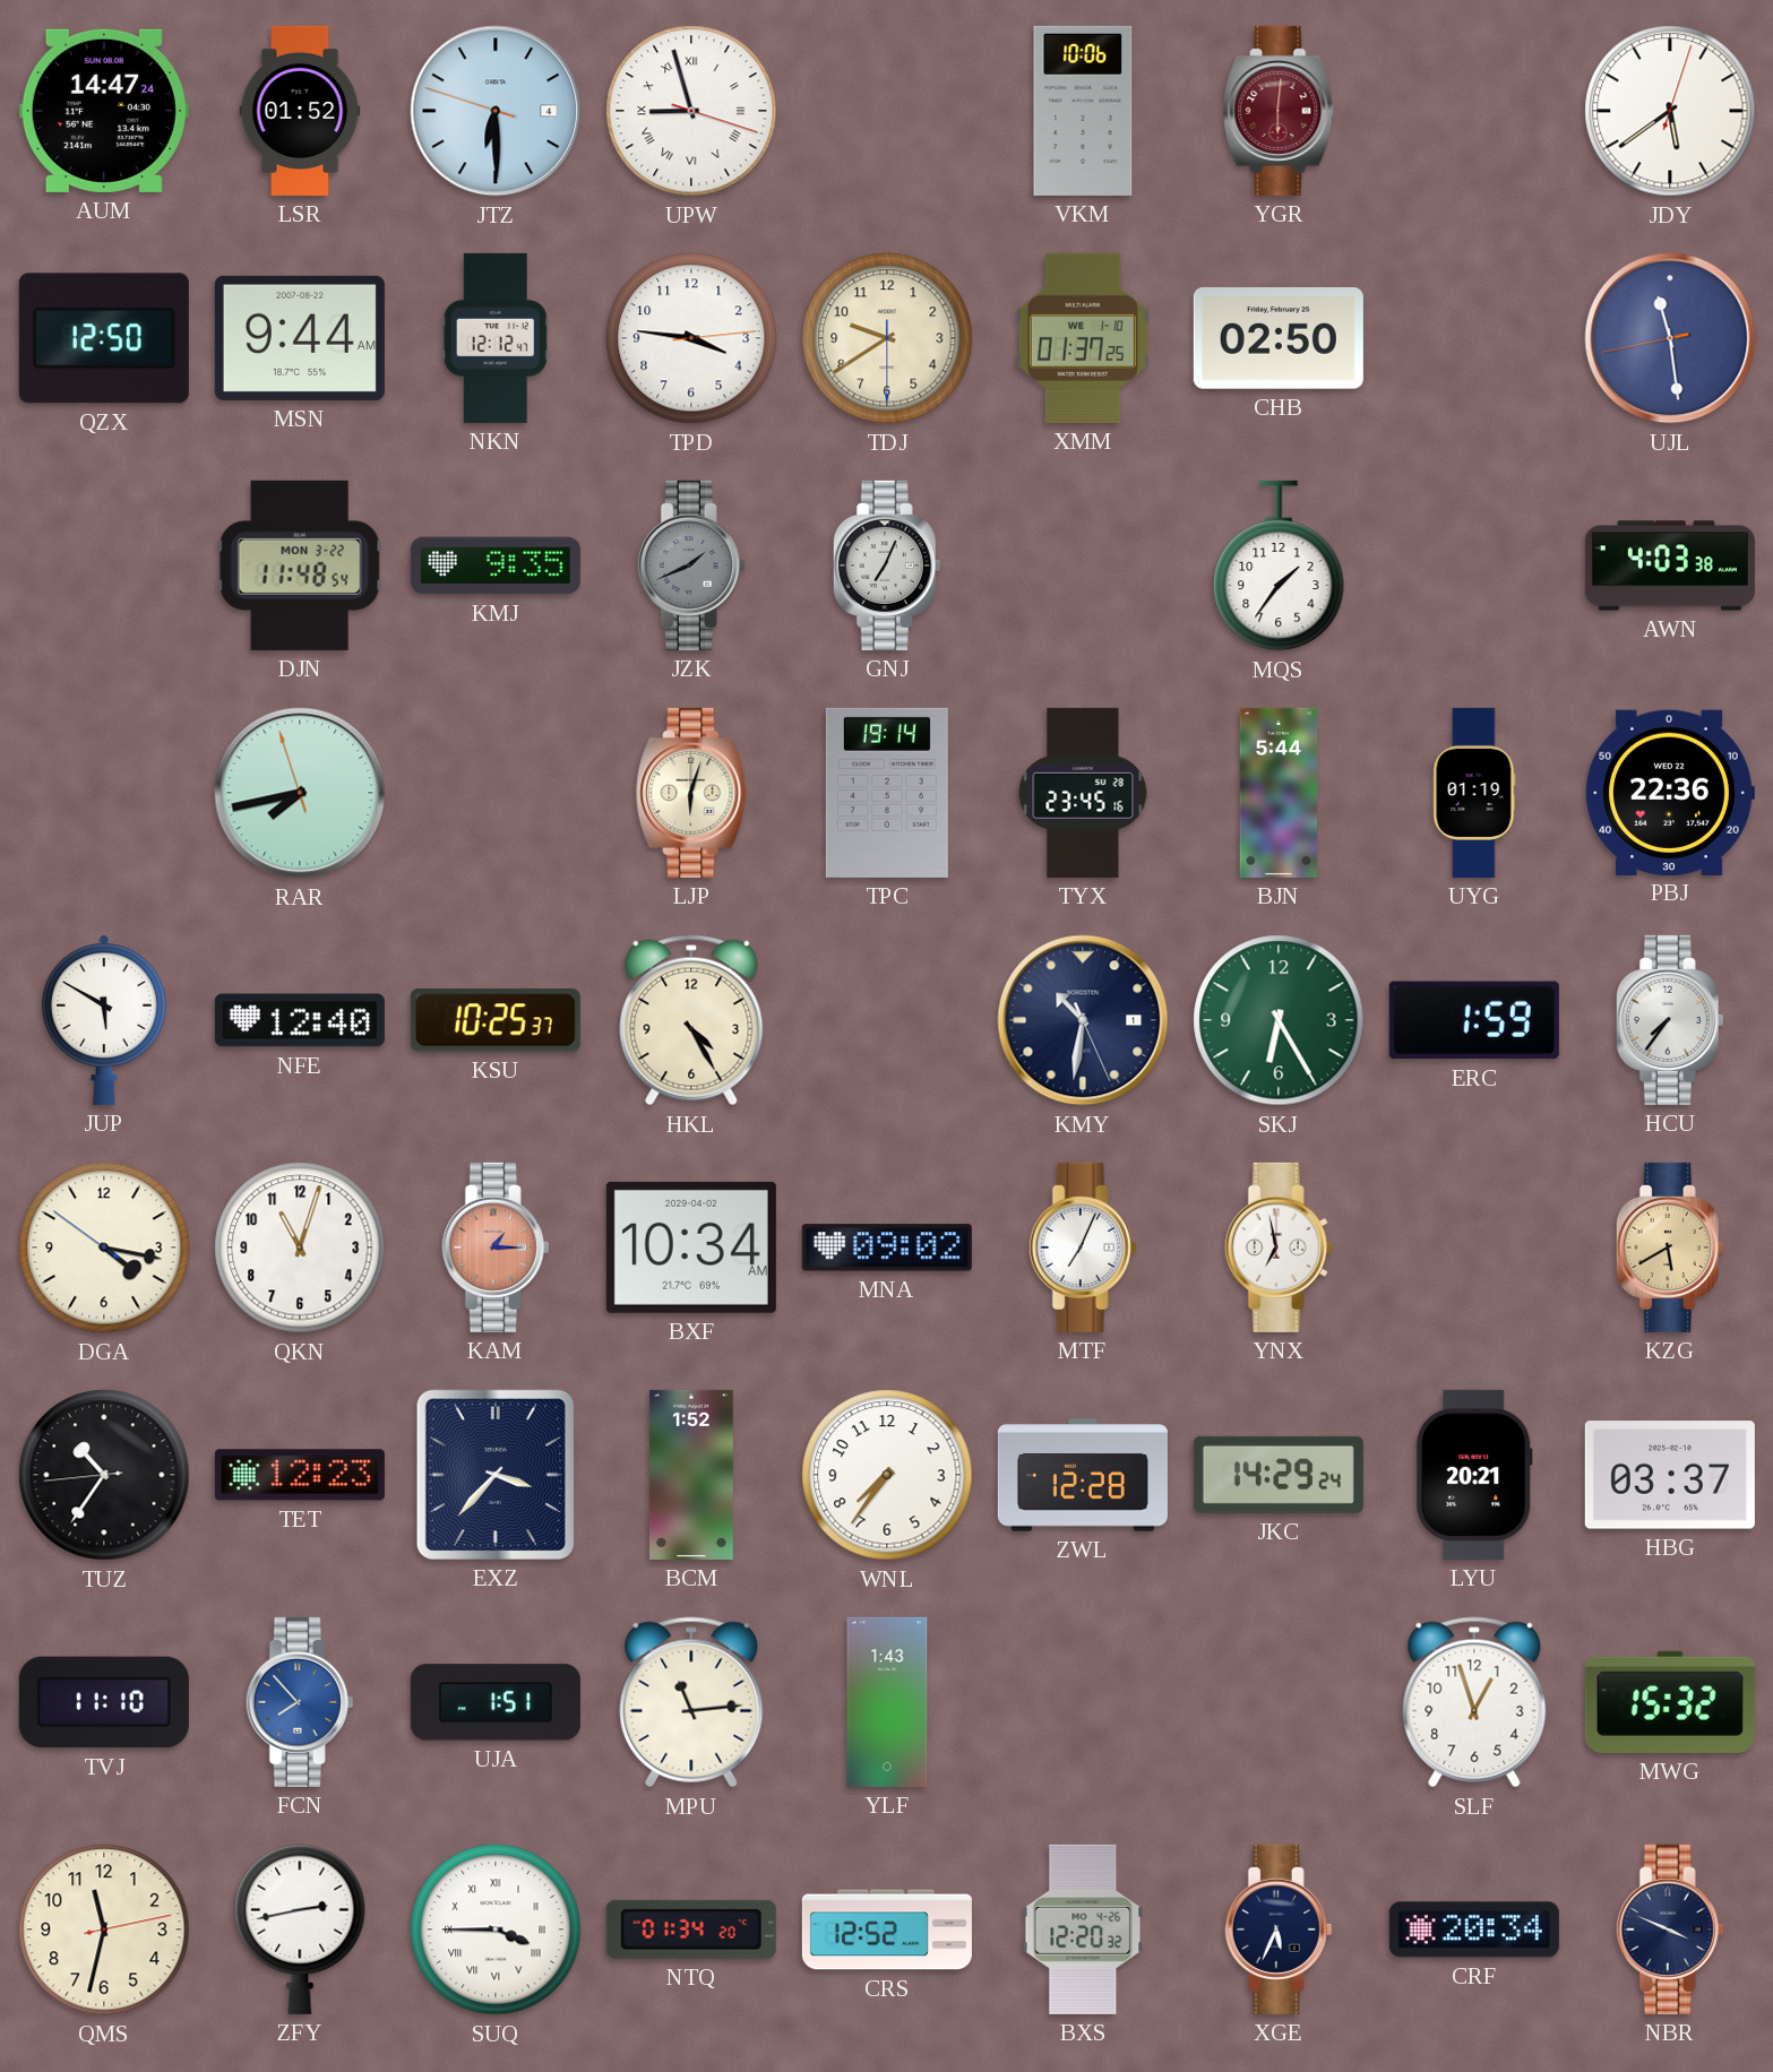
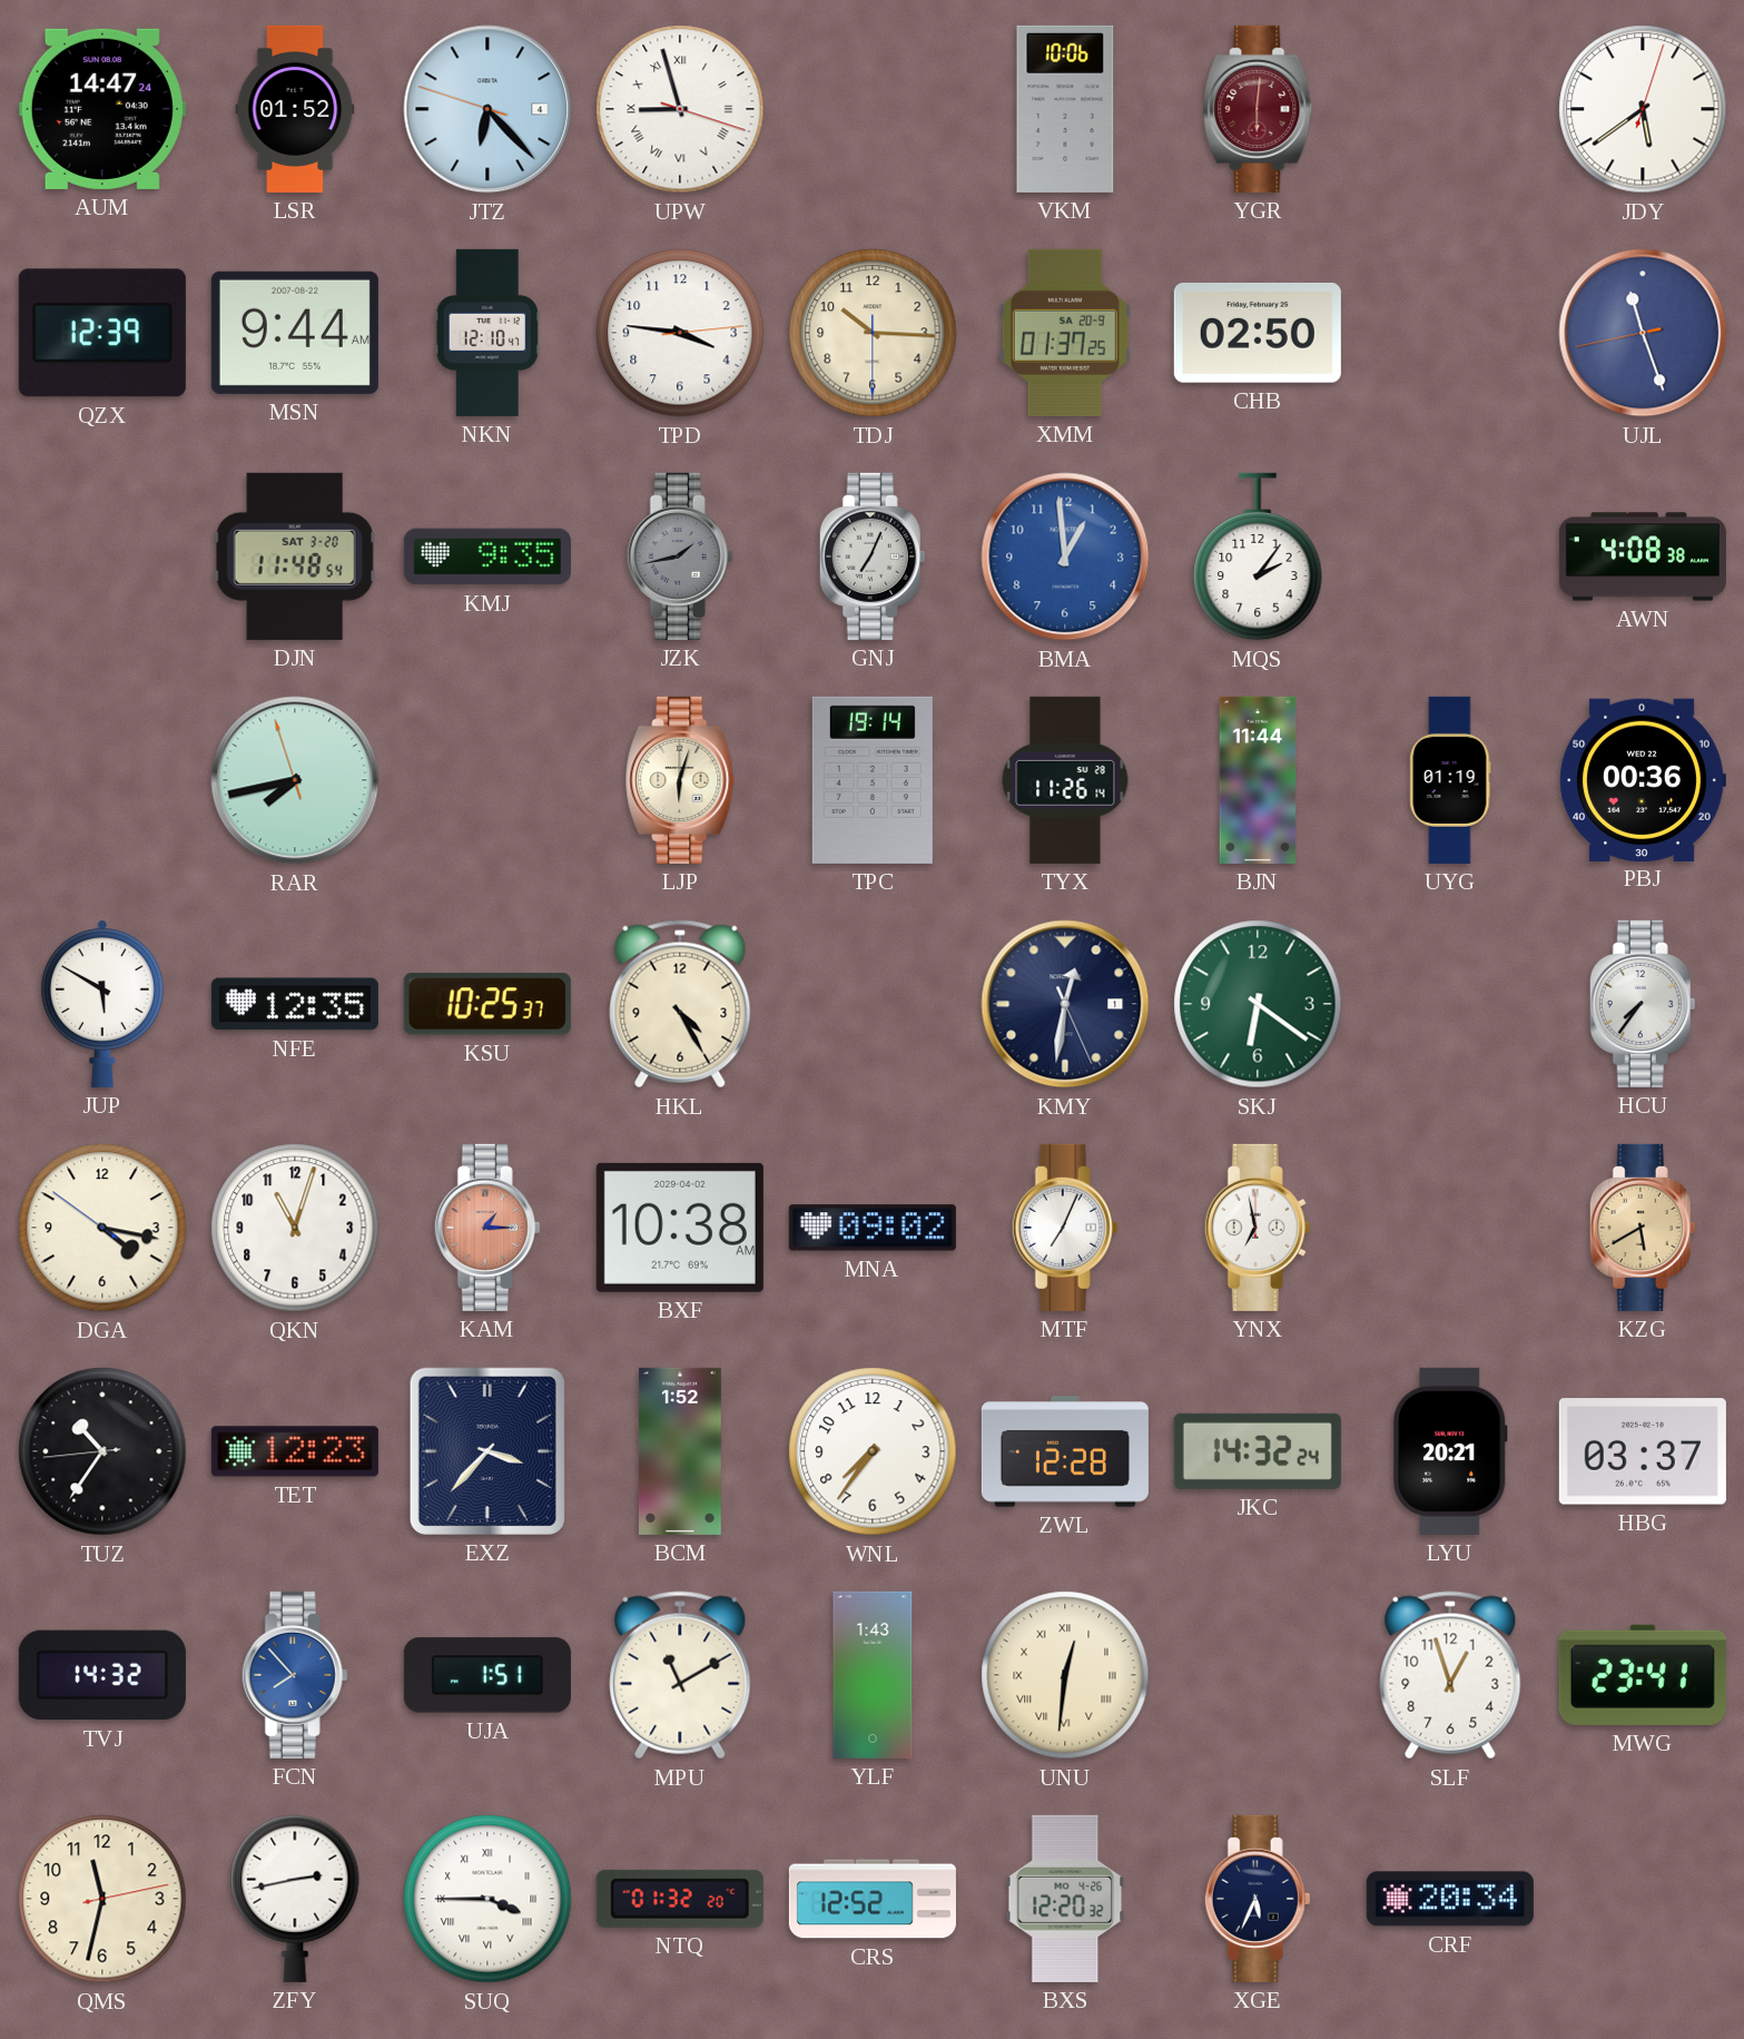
JTZ: 6:29 -> 6:22 (487, 109)
QZX: 12:50 -> 12:39 (102, 333)
NKN: 12:12 -> 12:10 (487, 333)
TDJ: 9:39 -> 10:15 (873, 333)
XMM date: WE 1-10 -> SA 20-9 (1065, 333)
UJL: 11:28 -> 11:26 (1643, 333)
DJN date: MON 3-22 -> SAT 3-20 (295, 556)
JZK: 1:41 -> 1:43 (680, 556)
BMA: none -> 12:59 (1065, 556)
MQS: 1:36 -> 2:06 (1258, 556)
AWN: 4:03 -> 4:08 (1643, 556)
TYX: 23:45 -> 11:26 (1065, 780)
BJN: 5:44 -> 11:44 (1258, 780)
PBJ: 22:36 -> 00:36 (1643, 779)
NFE: 12:40 -> 12:35 (295, 1004)
KMY: 10:31 -> 12:31 (1065, 1004)
SKJ: 6:25 -> 6:21 (1258, 1004)
ERC: 1:59 -> none (1474, 1020)
BXF: 10:34 -> 10:38 (680, 1228)
JKC: 14:29 -> 14:32 (1258, 1451)
TVJ: 11:10 -> 14:32 (102, 1675)
MPU: 11:14 -> 11:10 (680, 1675)
UNU: none -> 12:31 (1065, 1675)
MWG: 15:32 -> 23:41 (1643, 1675)
NTQ: 01:34 -> 01:32 (680, 1899)
NBR: 3:49 -> none (1670, 1929)
